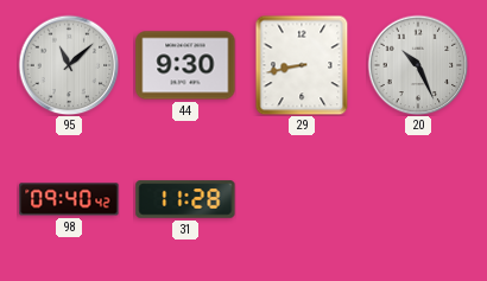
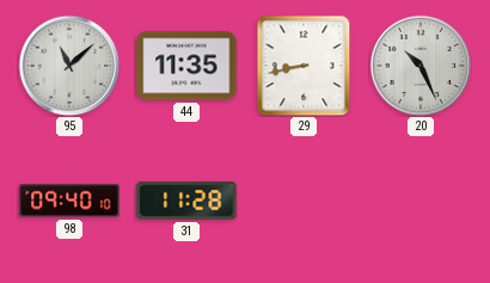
44: 9:30 -> 11:35 (186, 66)
98: 09:40:42 -> 09:40:10 (69, 201)
